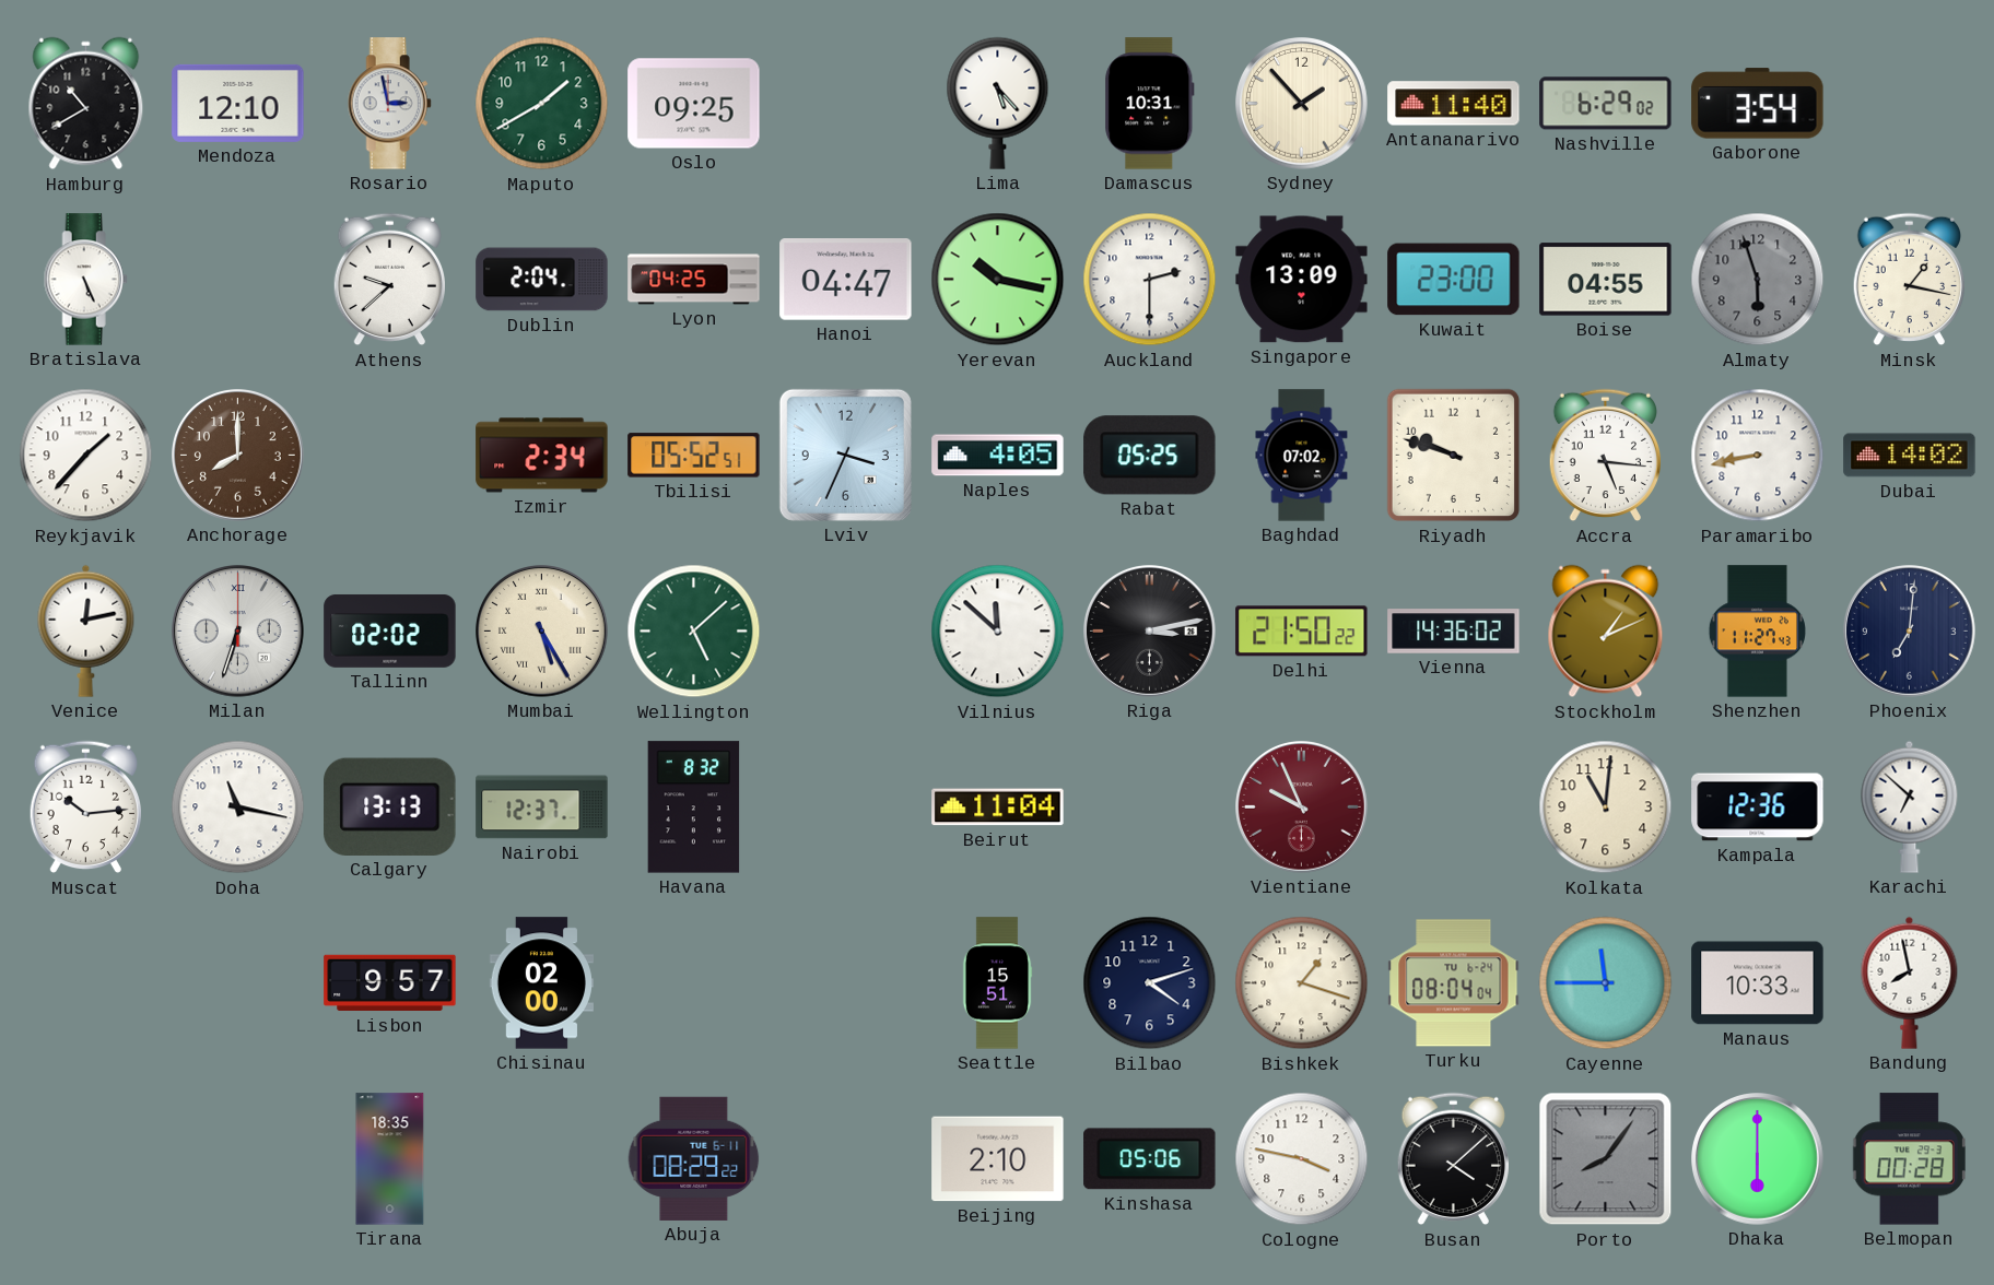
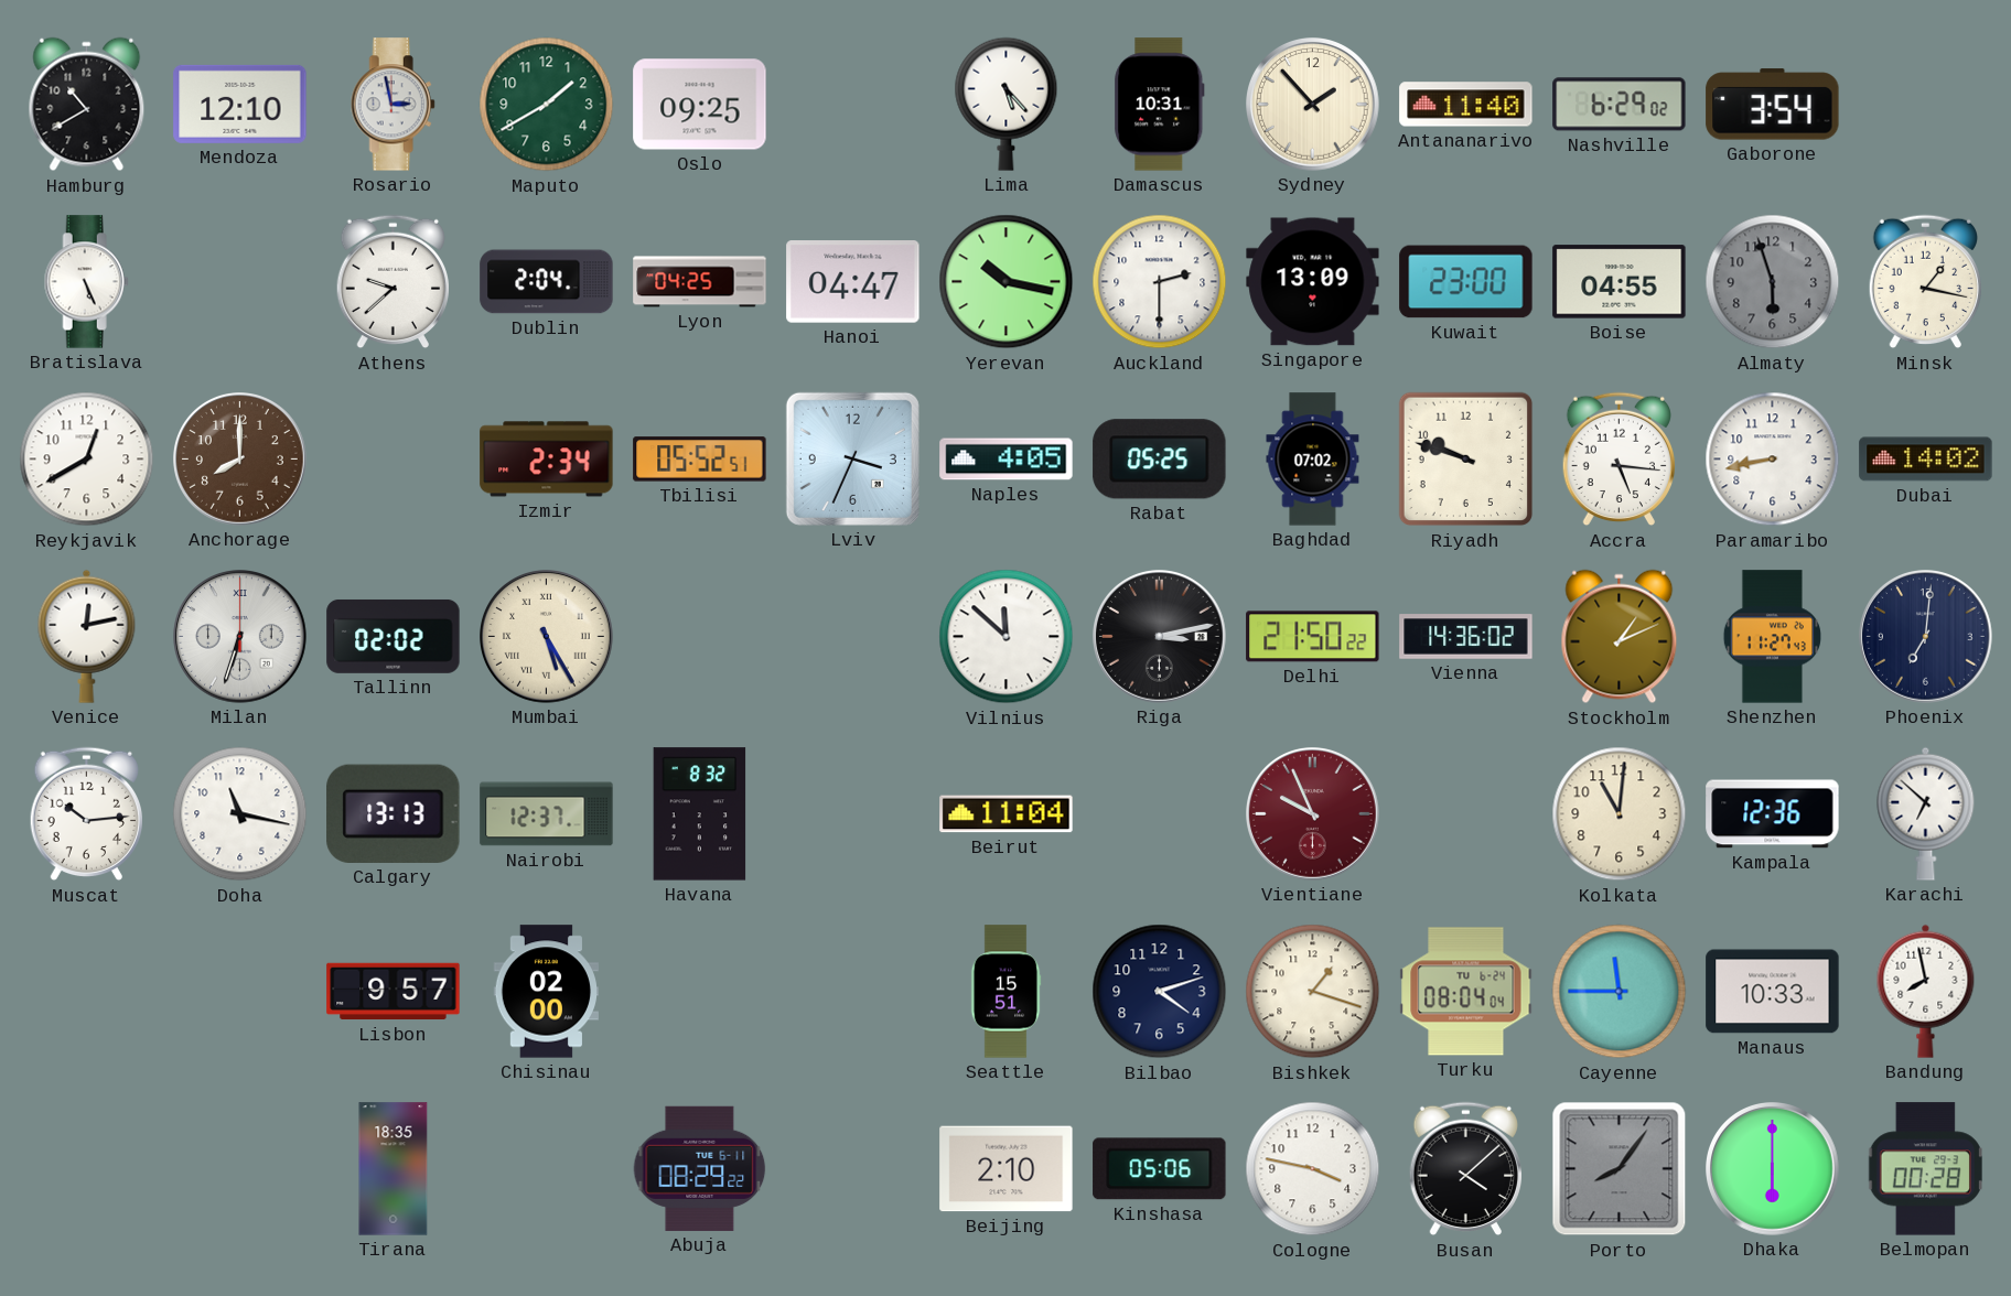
Reykjavik: 1:37 -> 12:40 (87, 460)
Wellington: 5:08 -> none (694, 632)
